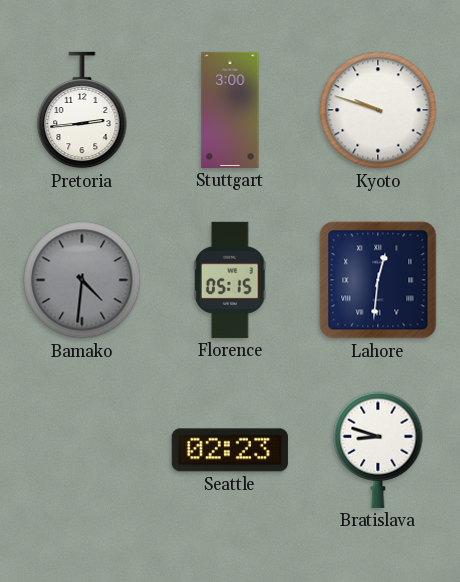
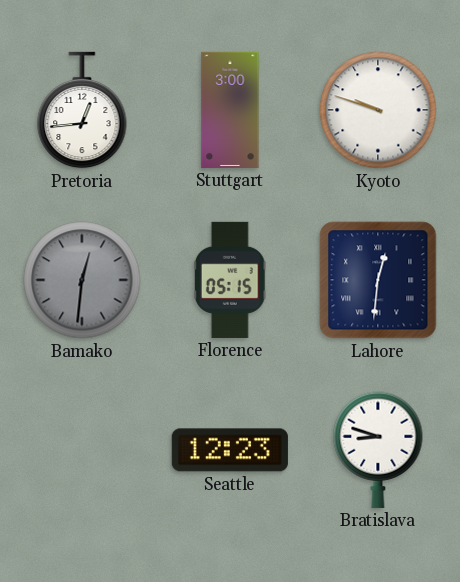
Pretoria: 2:44 -> 12:44 (82, 110)
Bamako: 4:31 -> 12:31 (82, 280)
Seattle: 02:23 -> 12:23 (230, 450)
